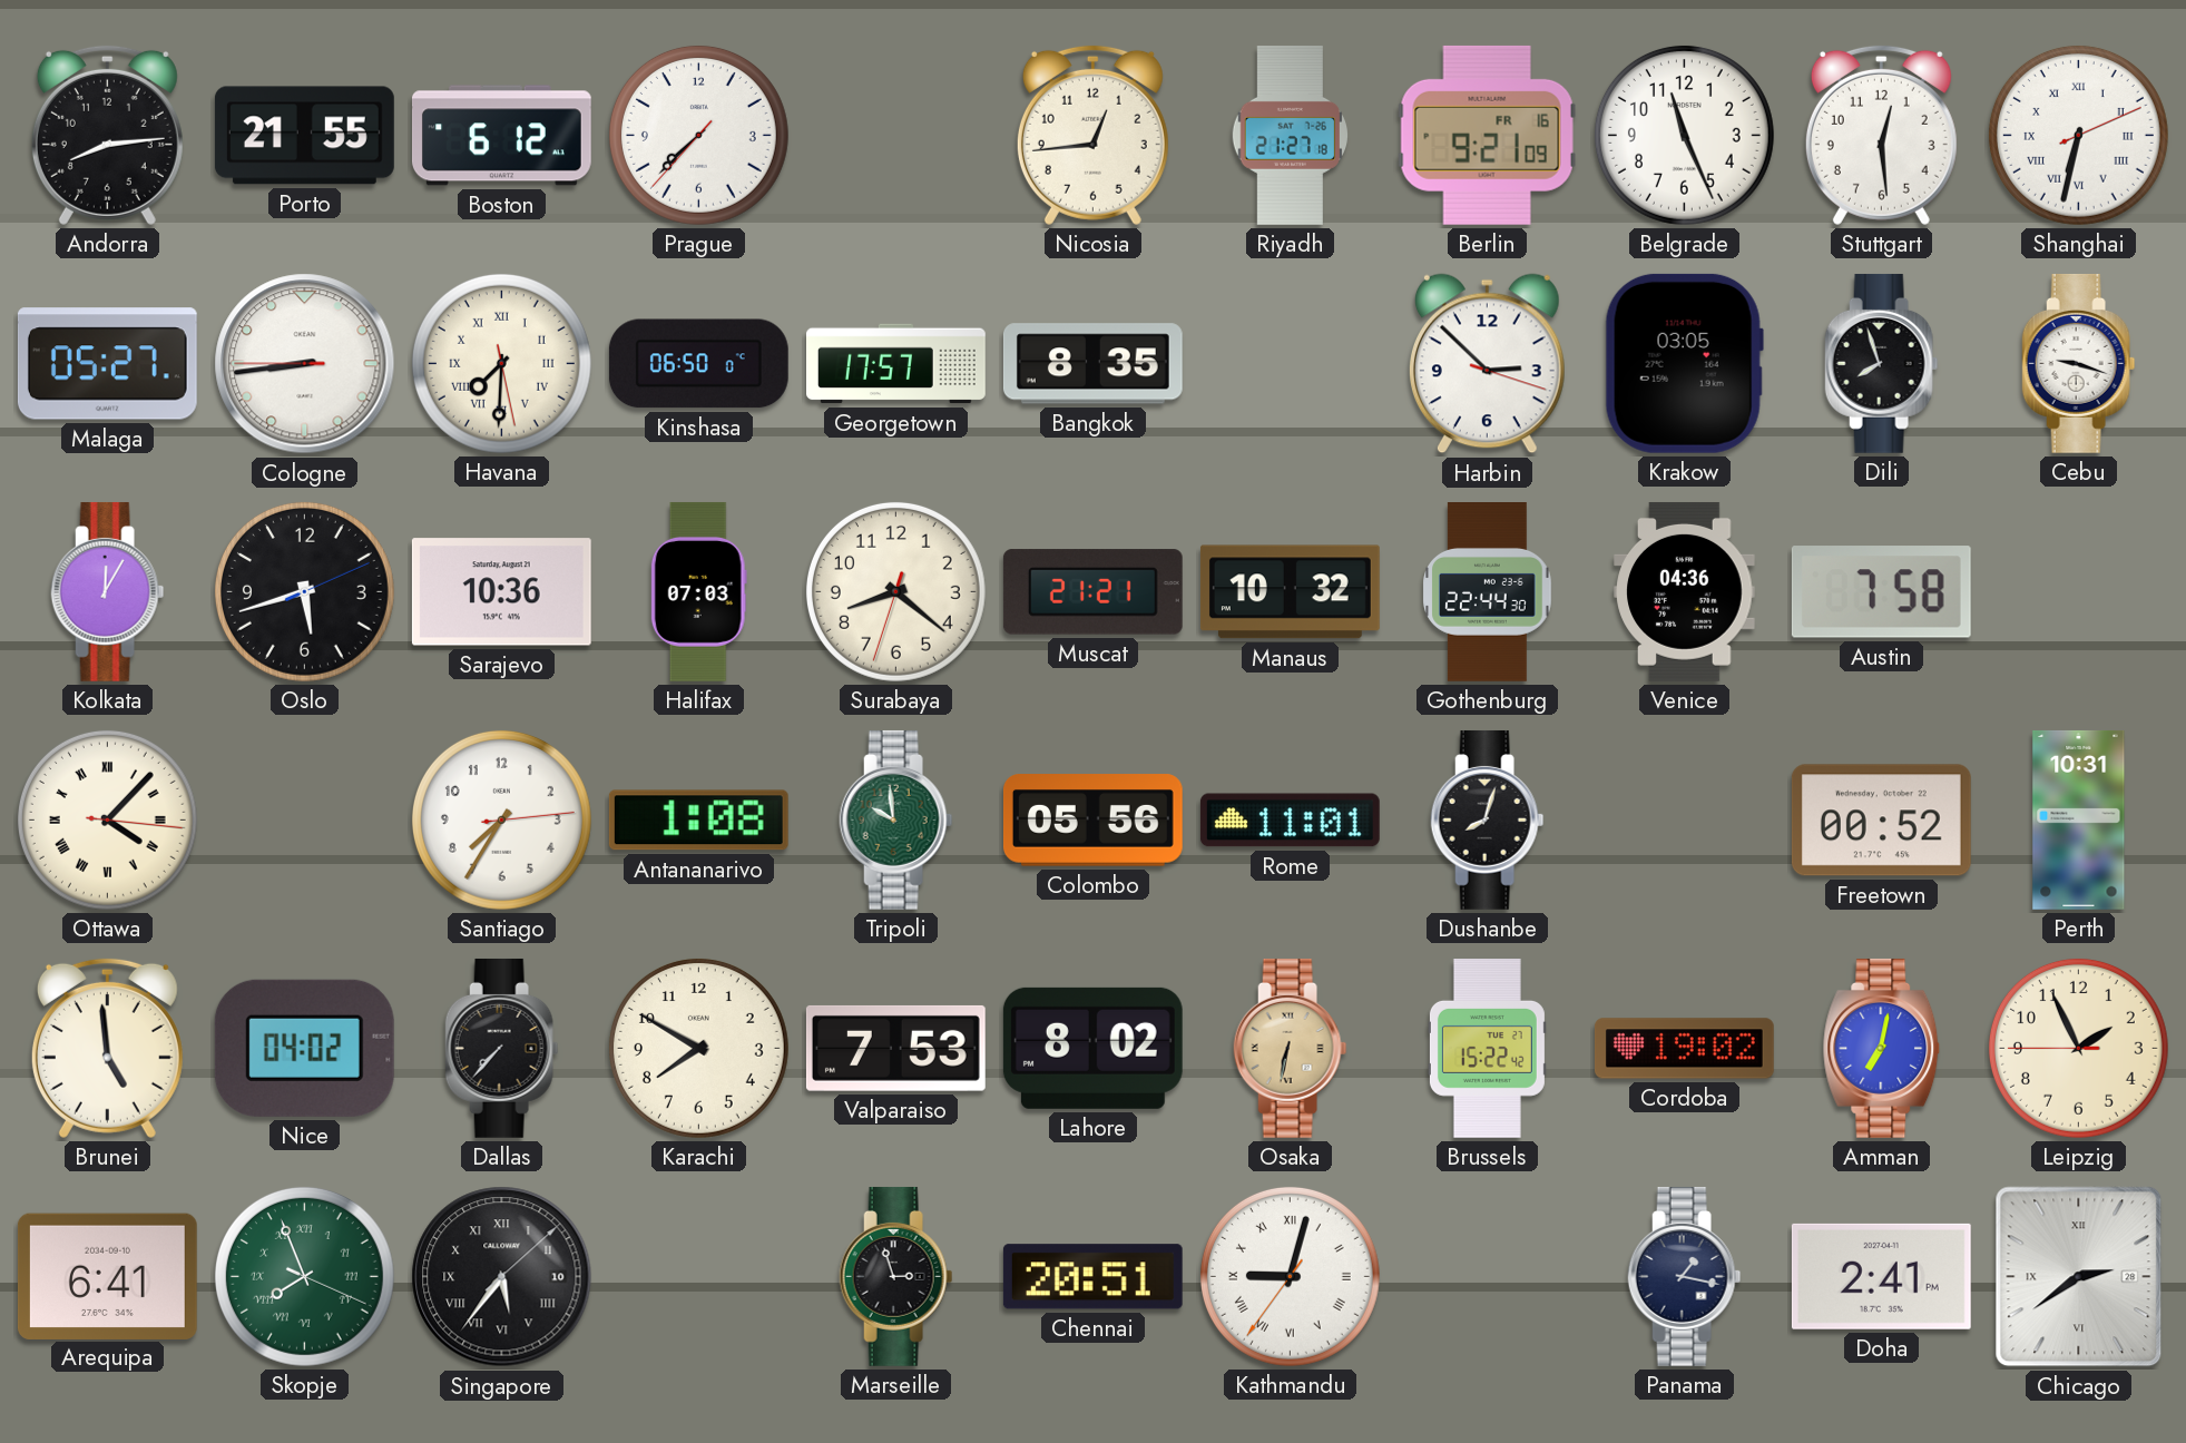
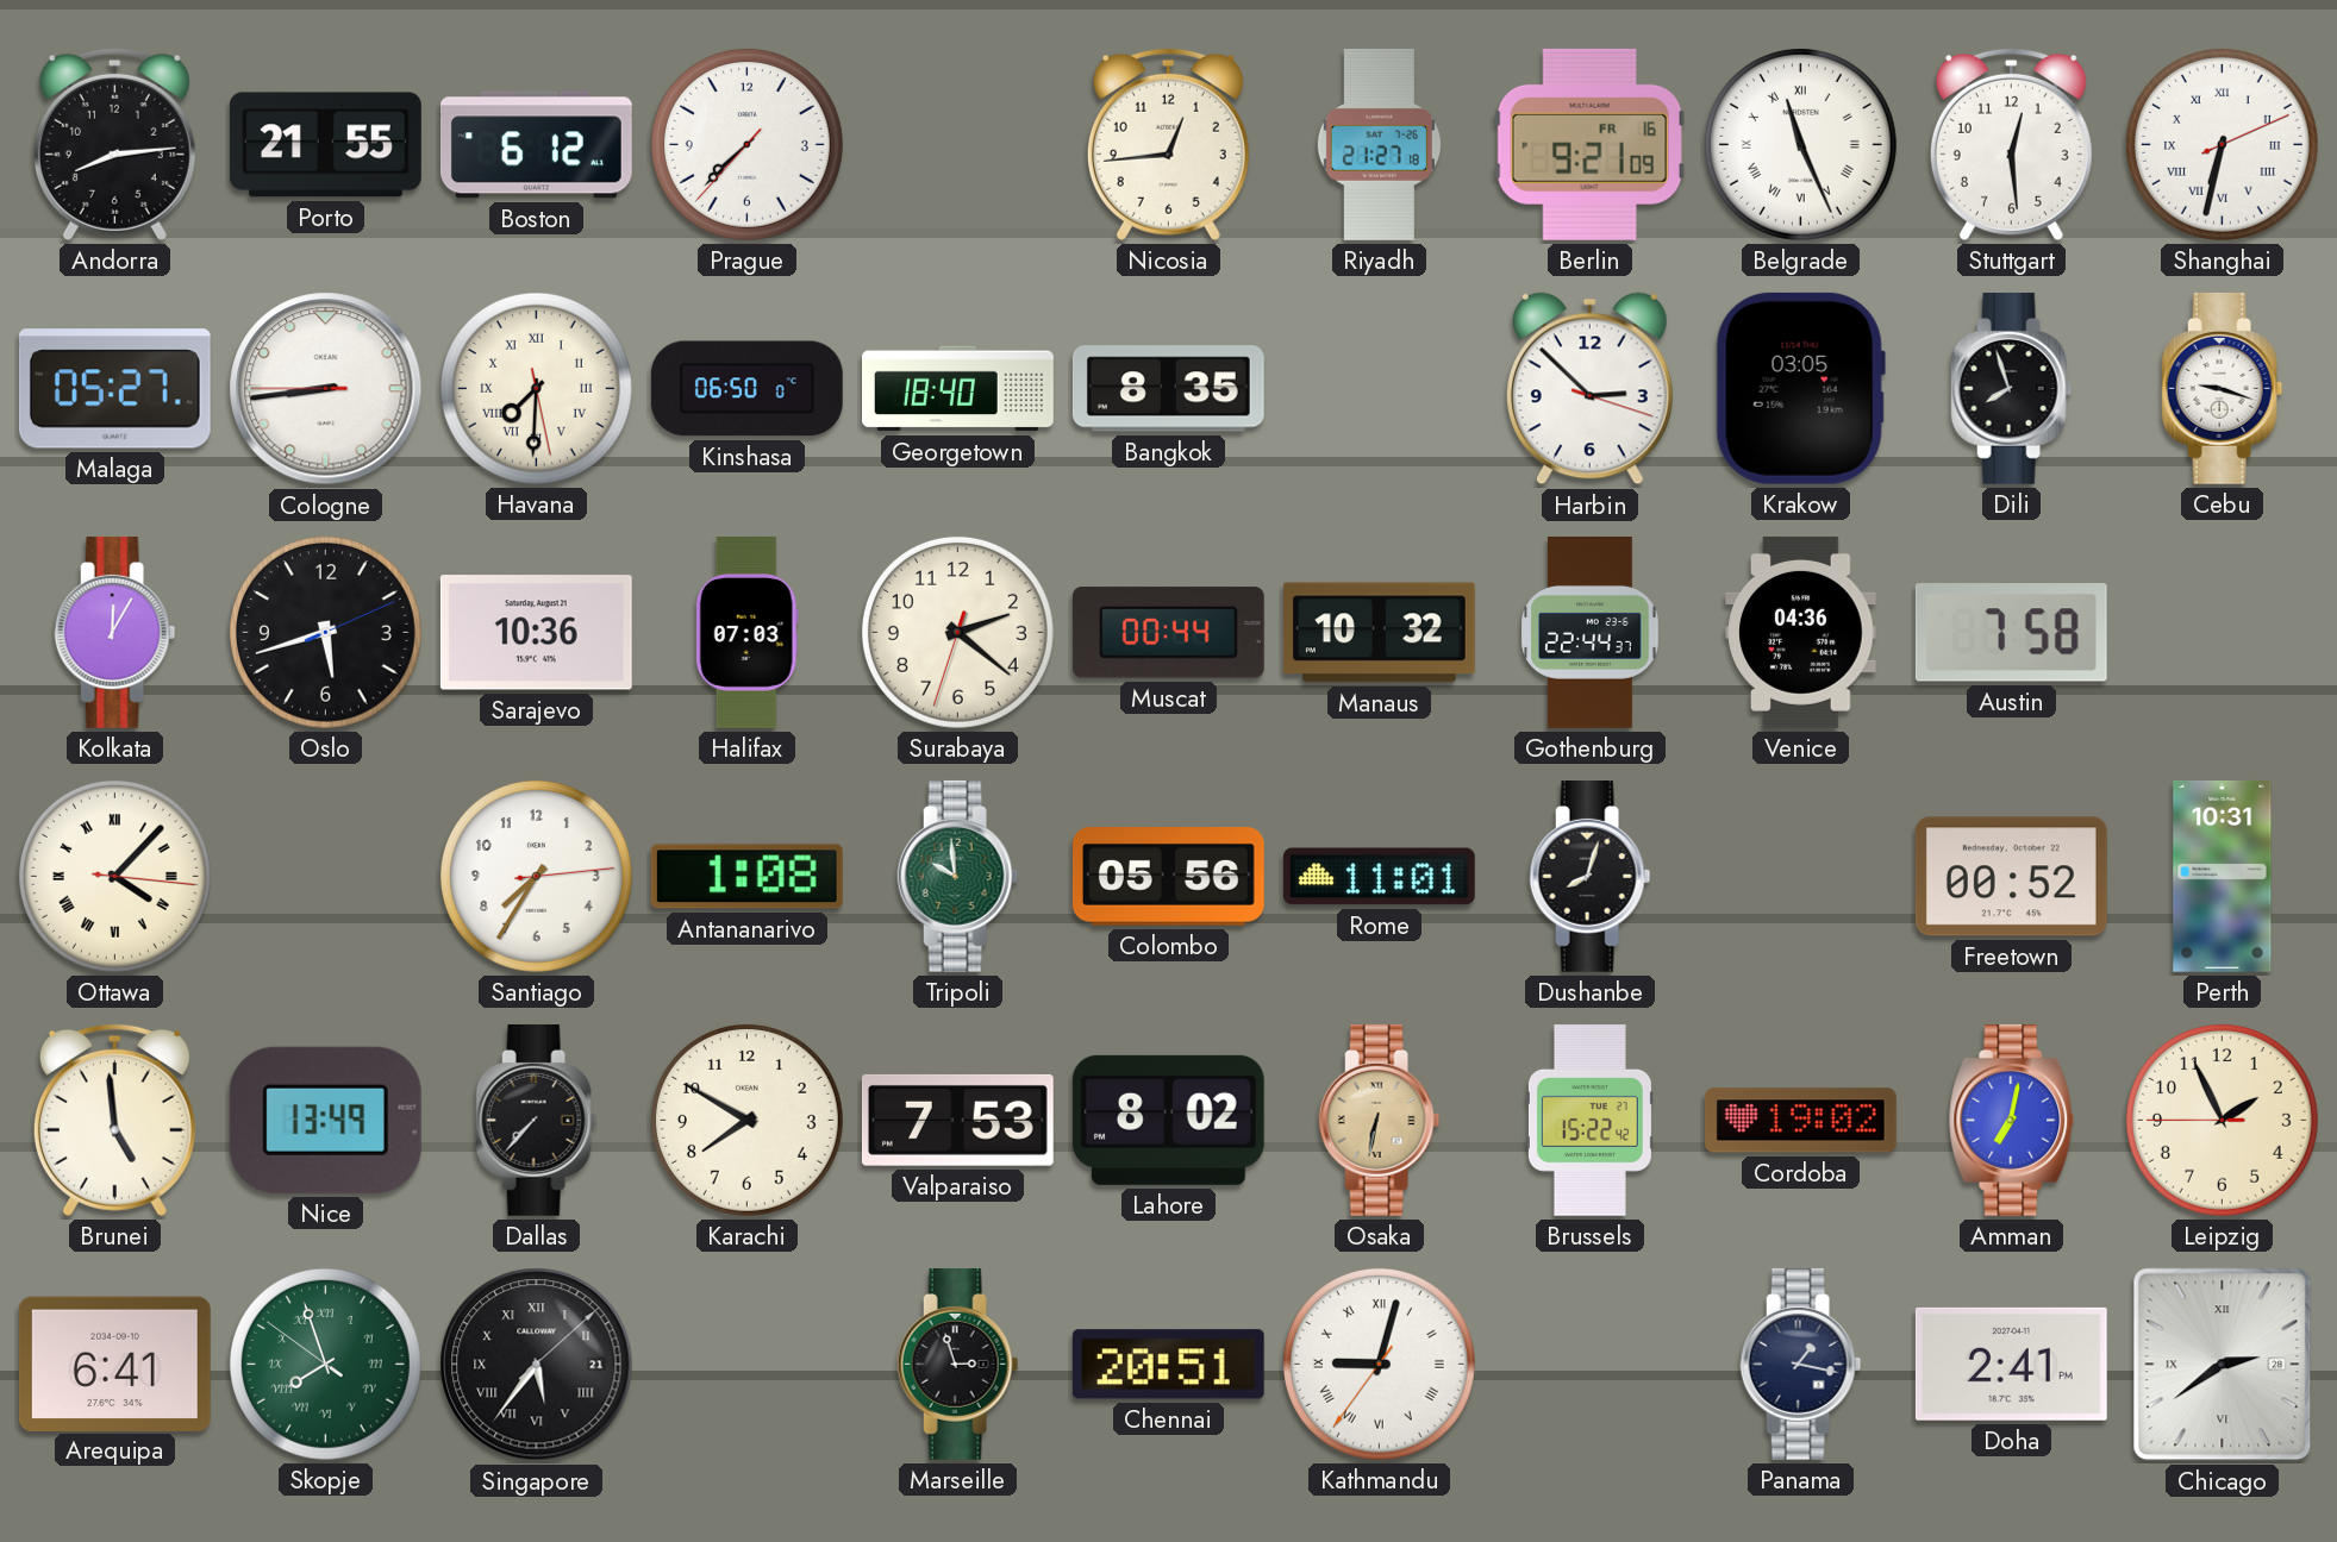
Belgrade numerals: Arabic -> Roman (1800, 144)
Georgetown: 17:57 -> 18:40 (958, 389)
Surabaya: 8:21 -> 2:21 (957, 632)
Muscat: 21:21 -> 00:44 (1168, 633)
Gothenburg: 22:44:30 -> 22:44:37 (1591, 633)
Nice: 04:02 -> 13:49 (325, 1120)
Skopje: 7:56:19 -> 7:56:51 (325, 1364)
Singapore date: 10 -> 21 (537, 1365)
